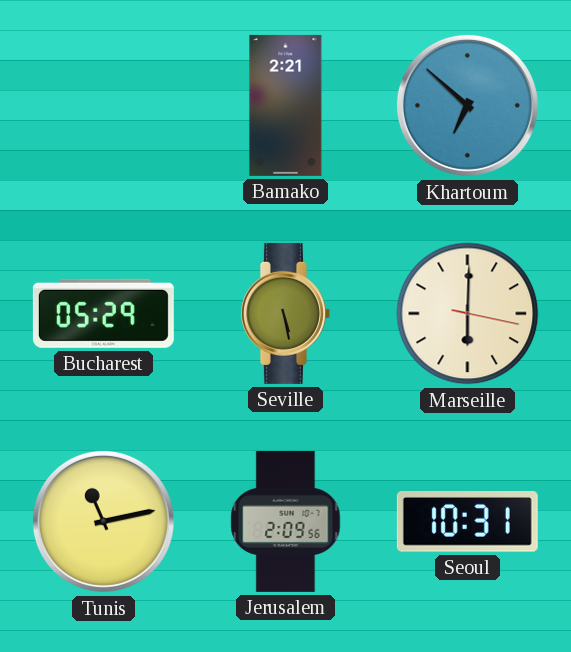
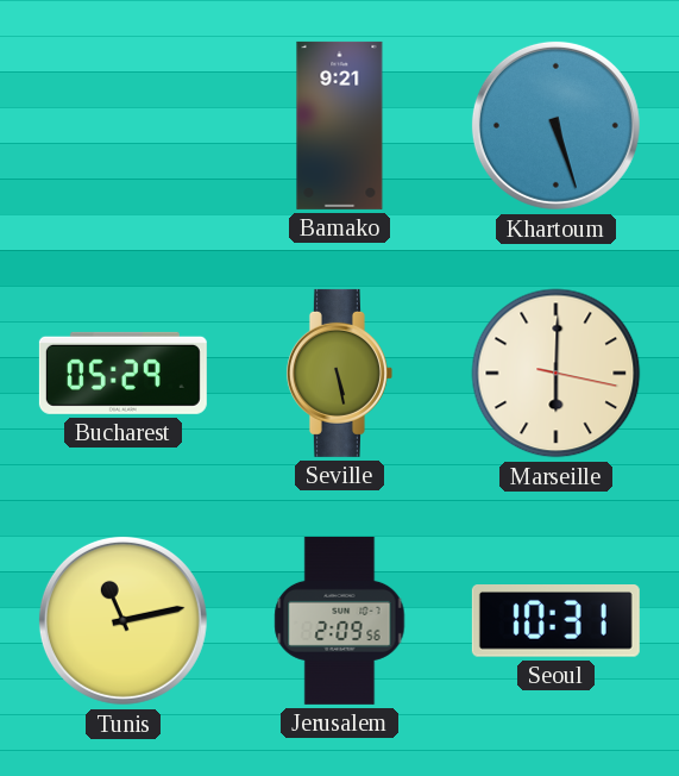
Bamako: 2:21 -> 9:21 (340, 125)
Khartoum: 6:52 -> 5:27 (555, 125)
